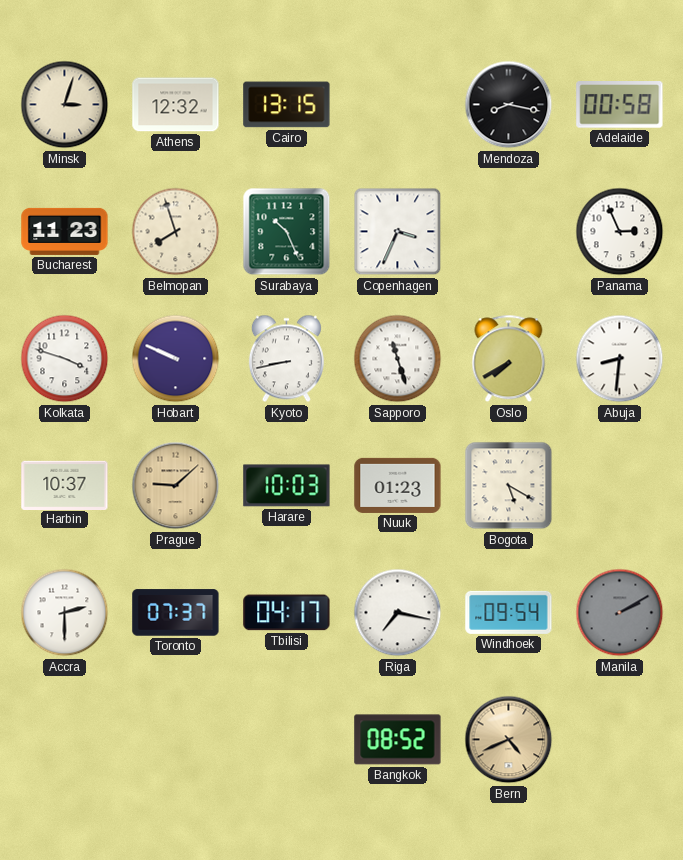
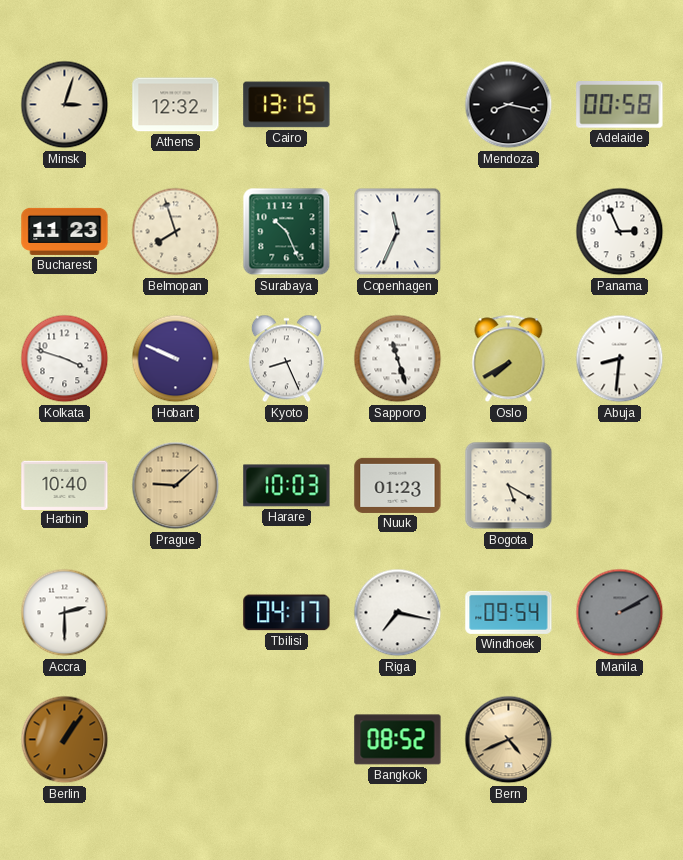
Copenhagen: 3:34 -> 11:34 (398, 232)
Kyoto: 8:43 -> 8:26 (286, 359)
Harbin: 10:37 -> 10:40 (65, 485)
Toronto: 07:37 -> none (176, 613)
Berlin: none -> 1:06 (65, 740)
